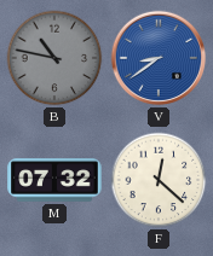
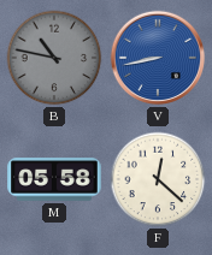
V: 8:39 -> 8:43 (158, 58)
M: 07:32 -> 05:58 (54, 179)
